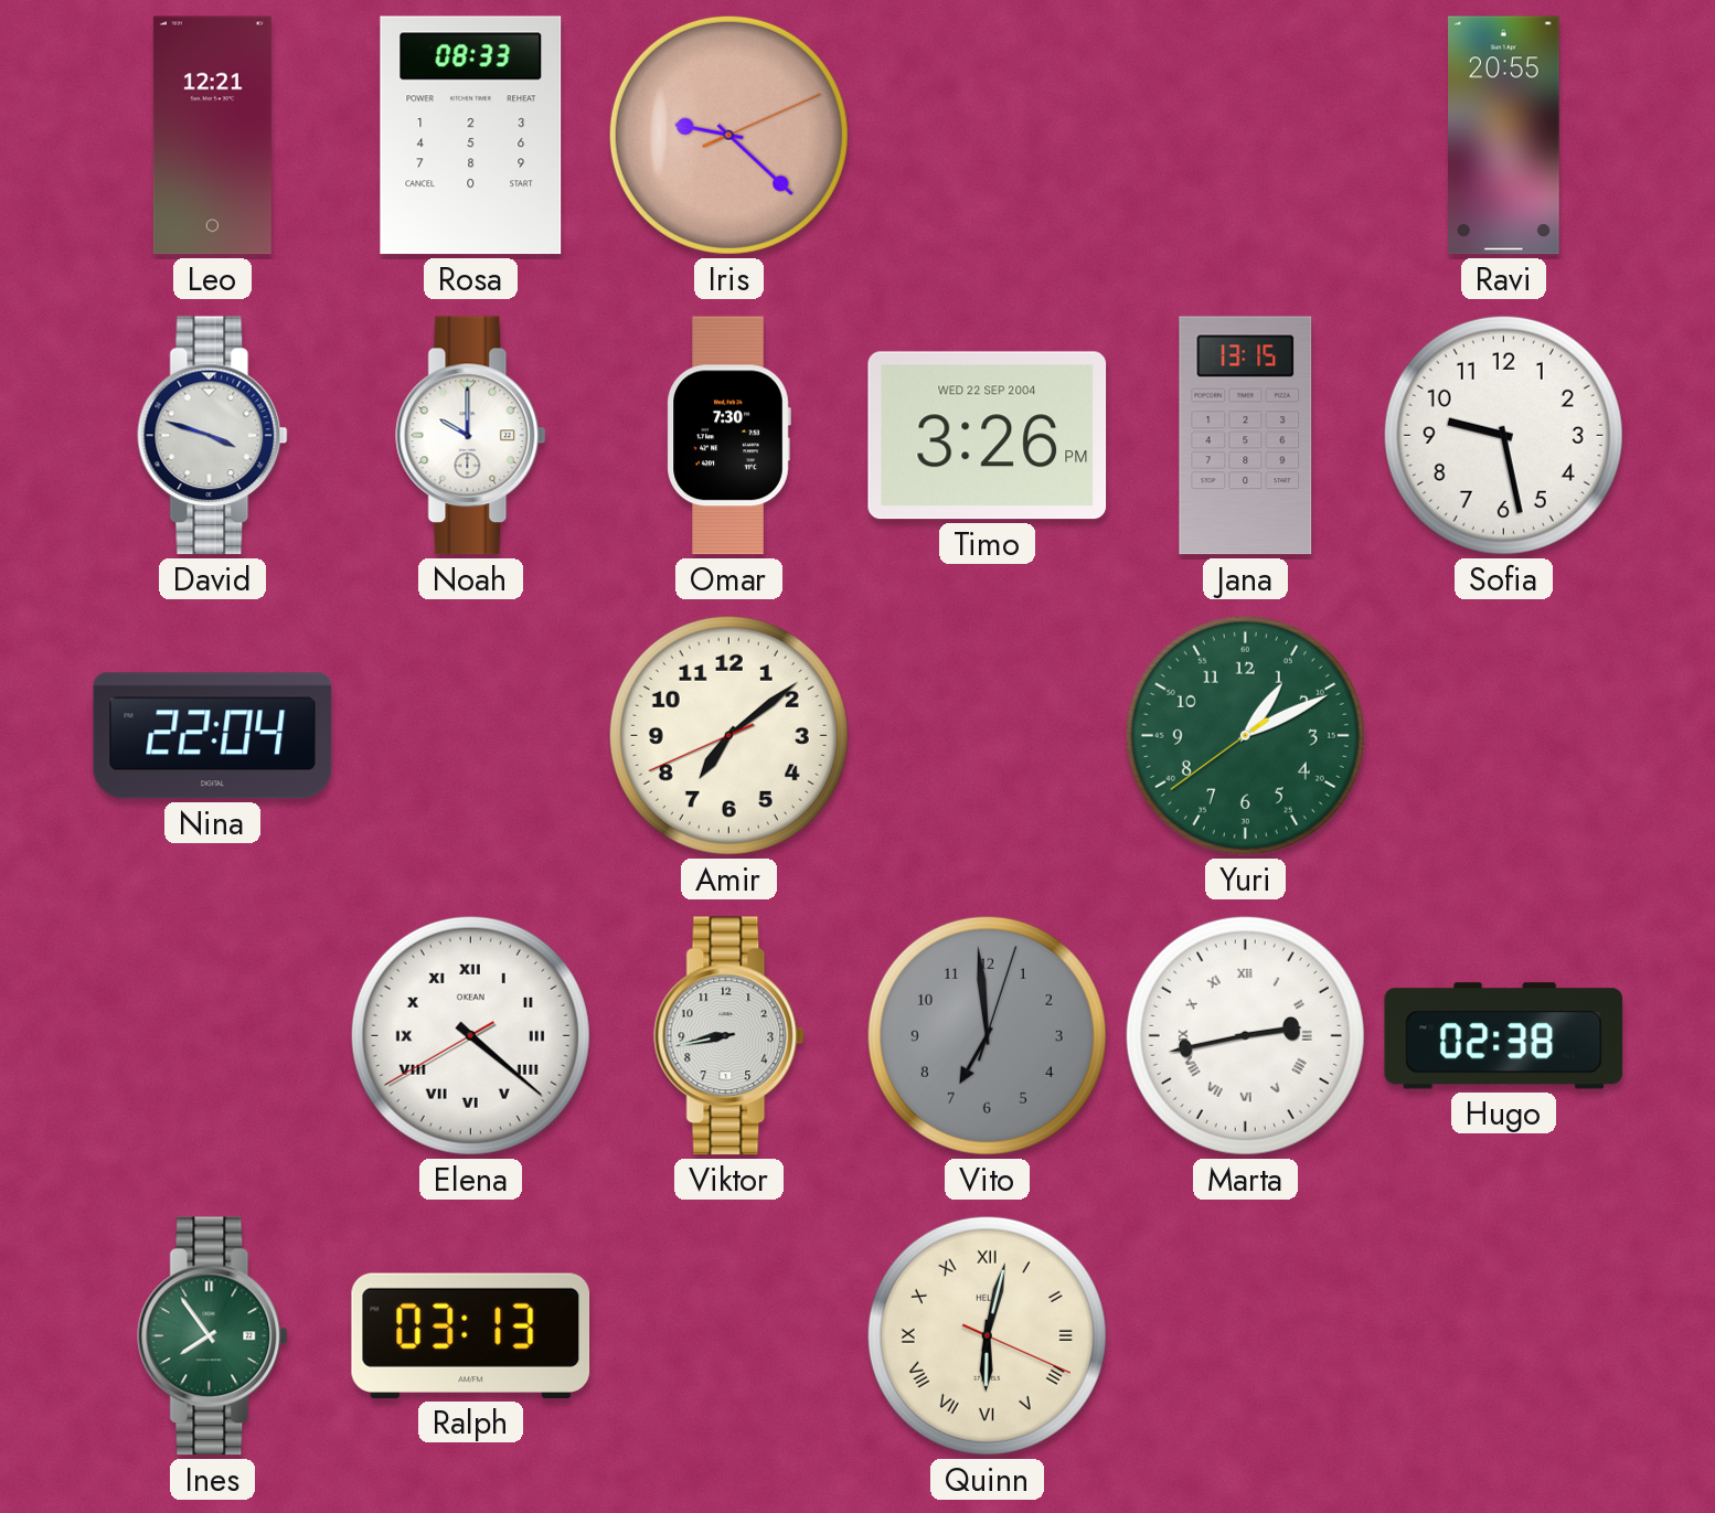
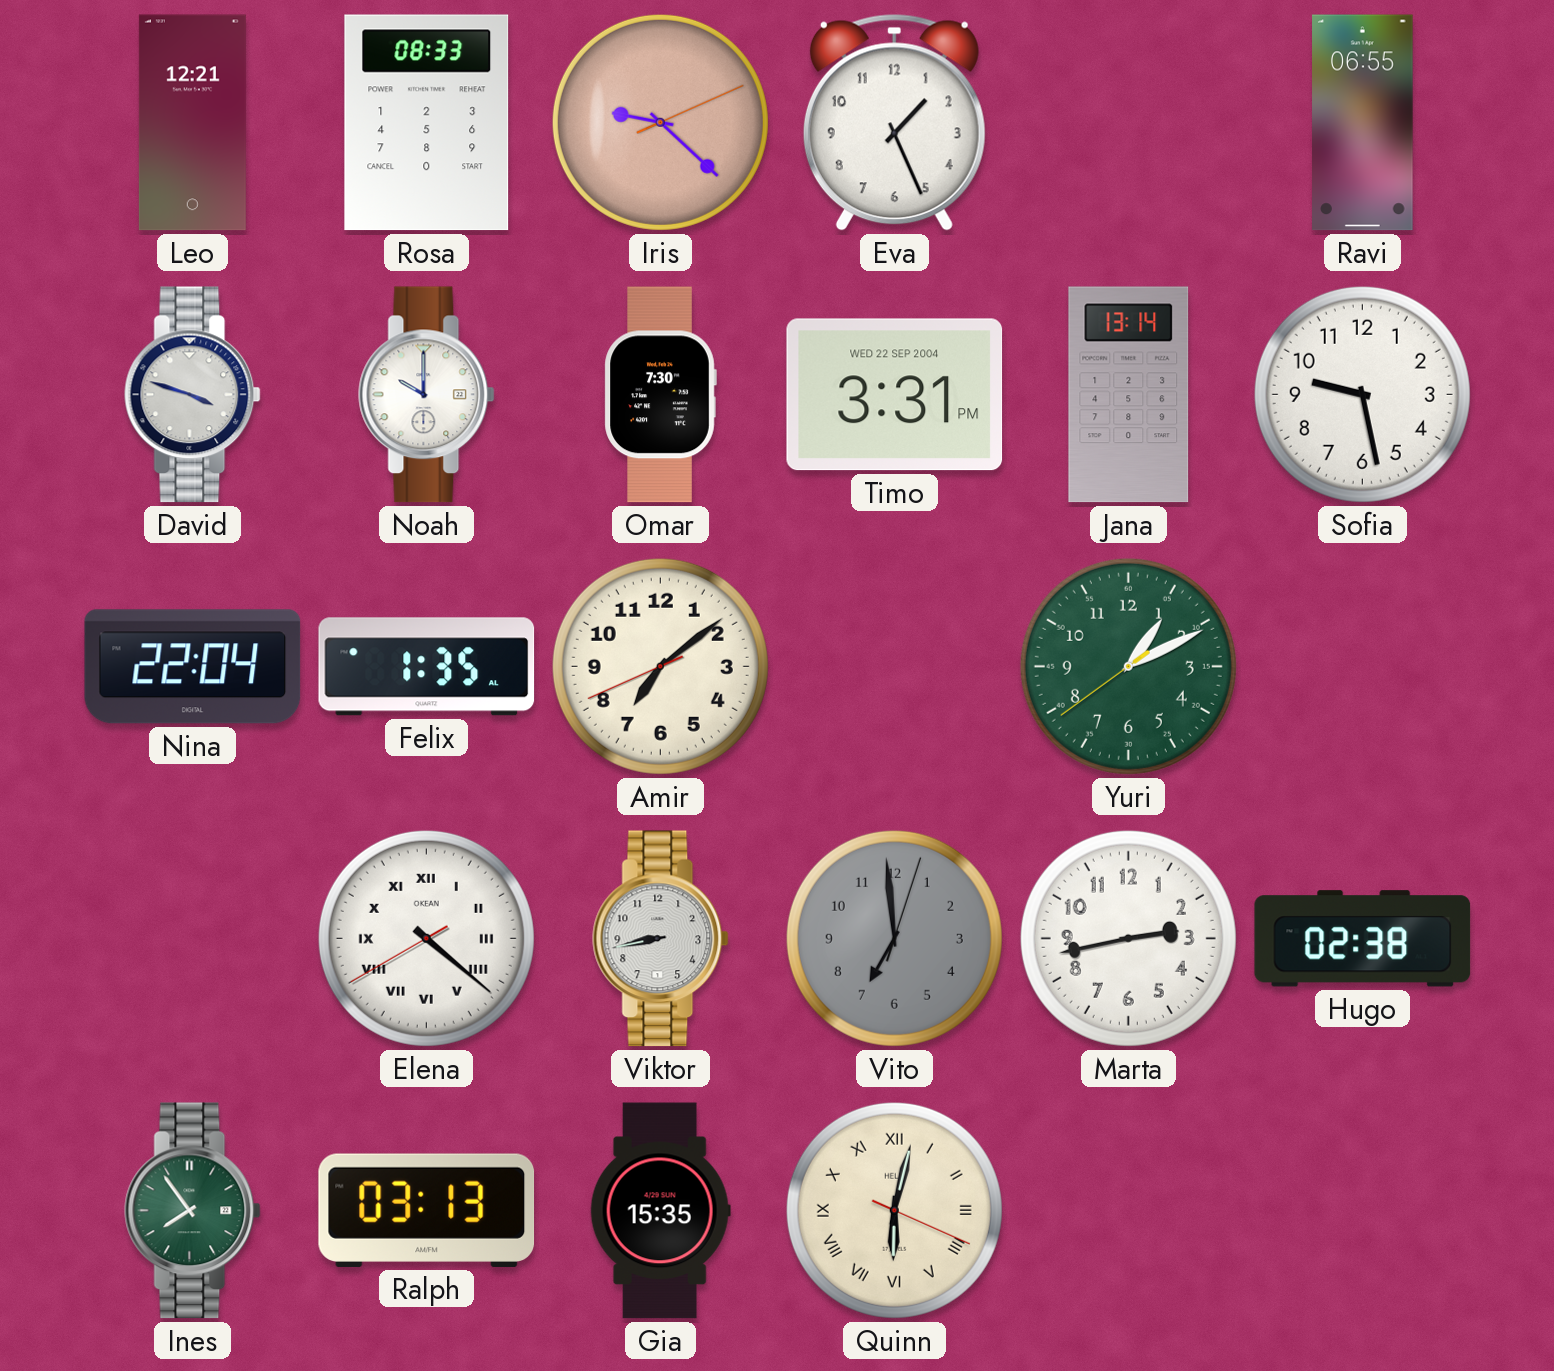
Eva: none -> 1:26 (894, 122)
Ravi: 20:55 -> 06:55 (1363, 123)
Timo: 3:26 -> 3:31 (895, 395)
Jana: 13:15 -> 13:14 (1129, 395)
Felix: none -> 1:35 (427, 667)
Marta numerals: Roman -> Arabic (1128, 938)
Gia: none -> 15:35 (660, 1211)
